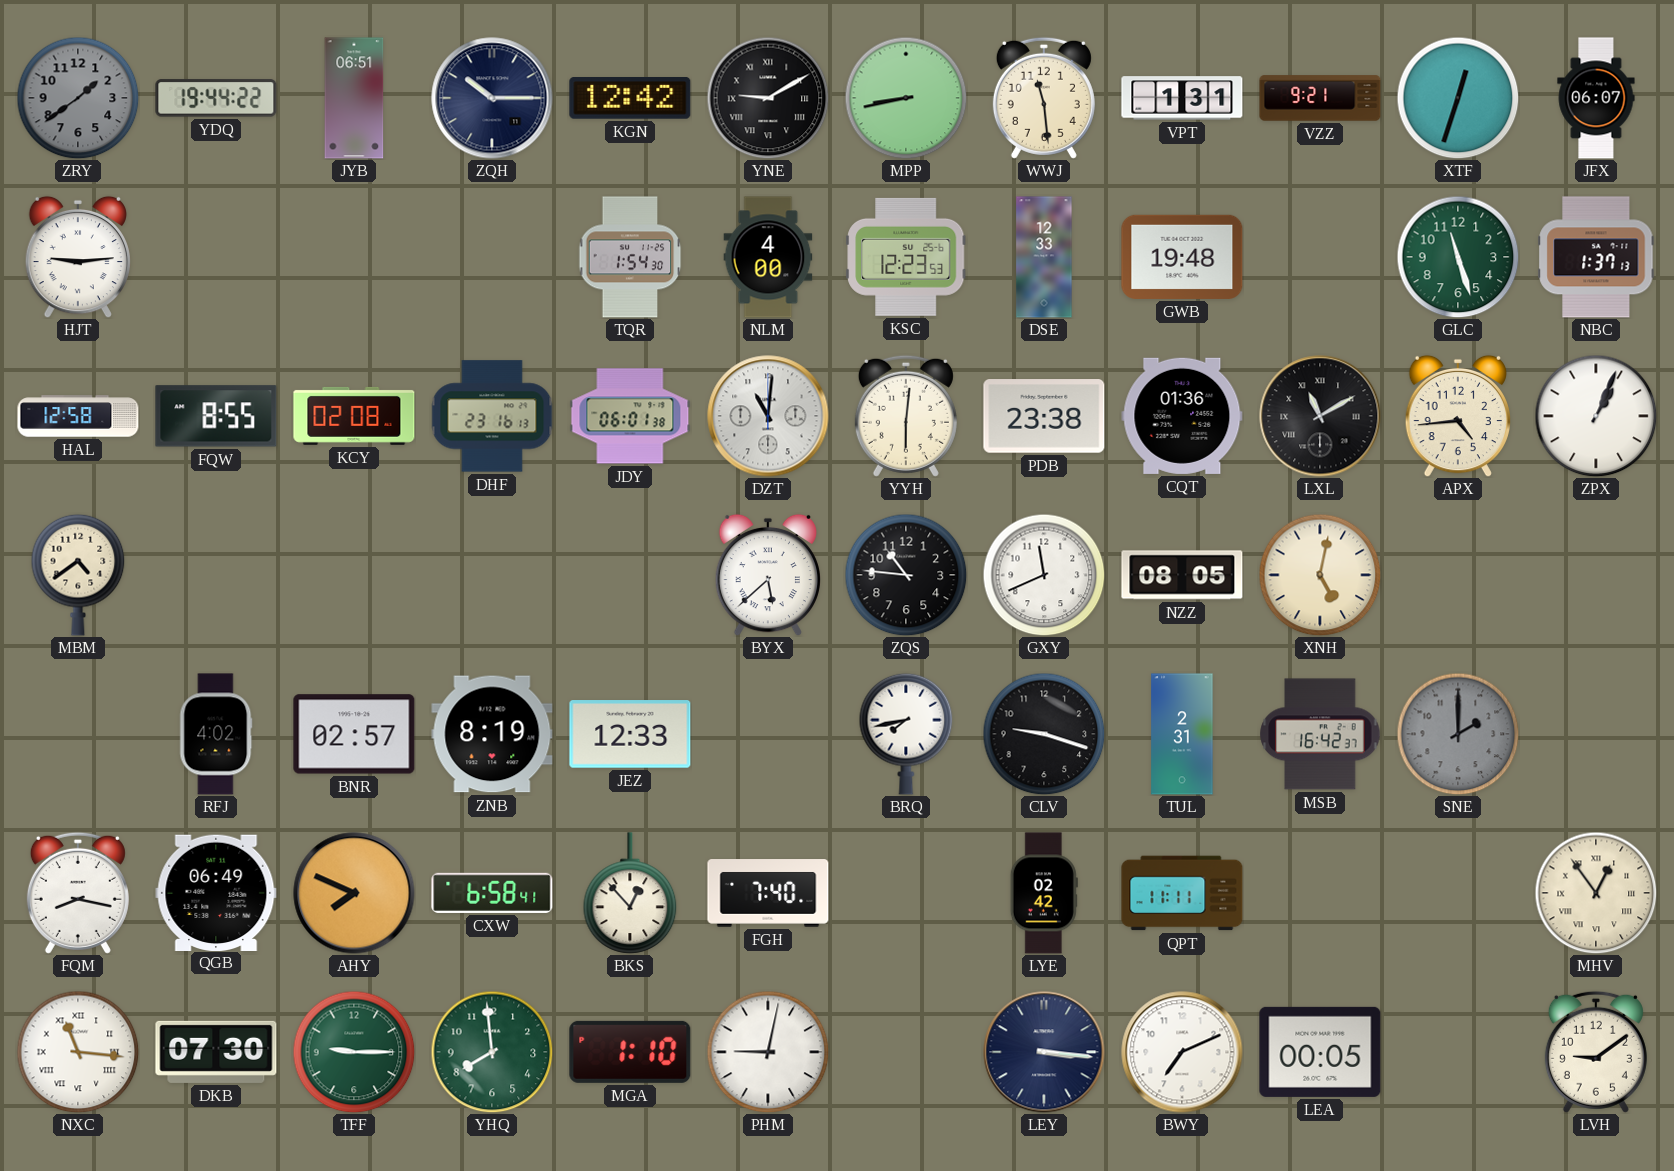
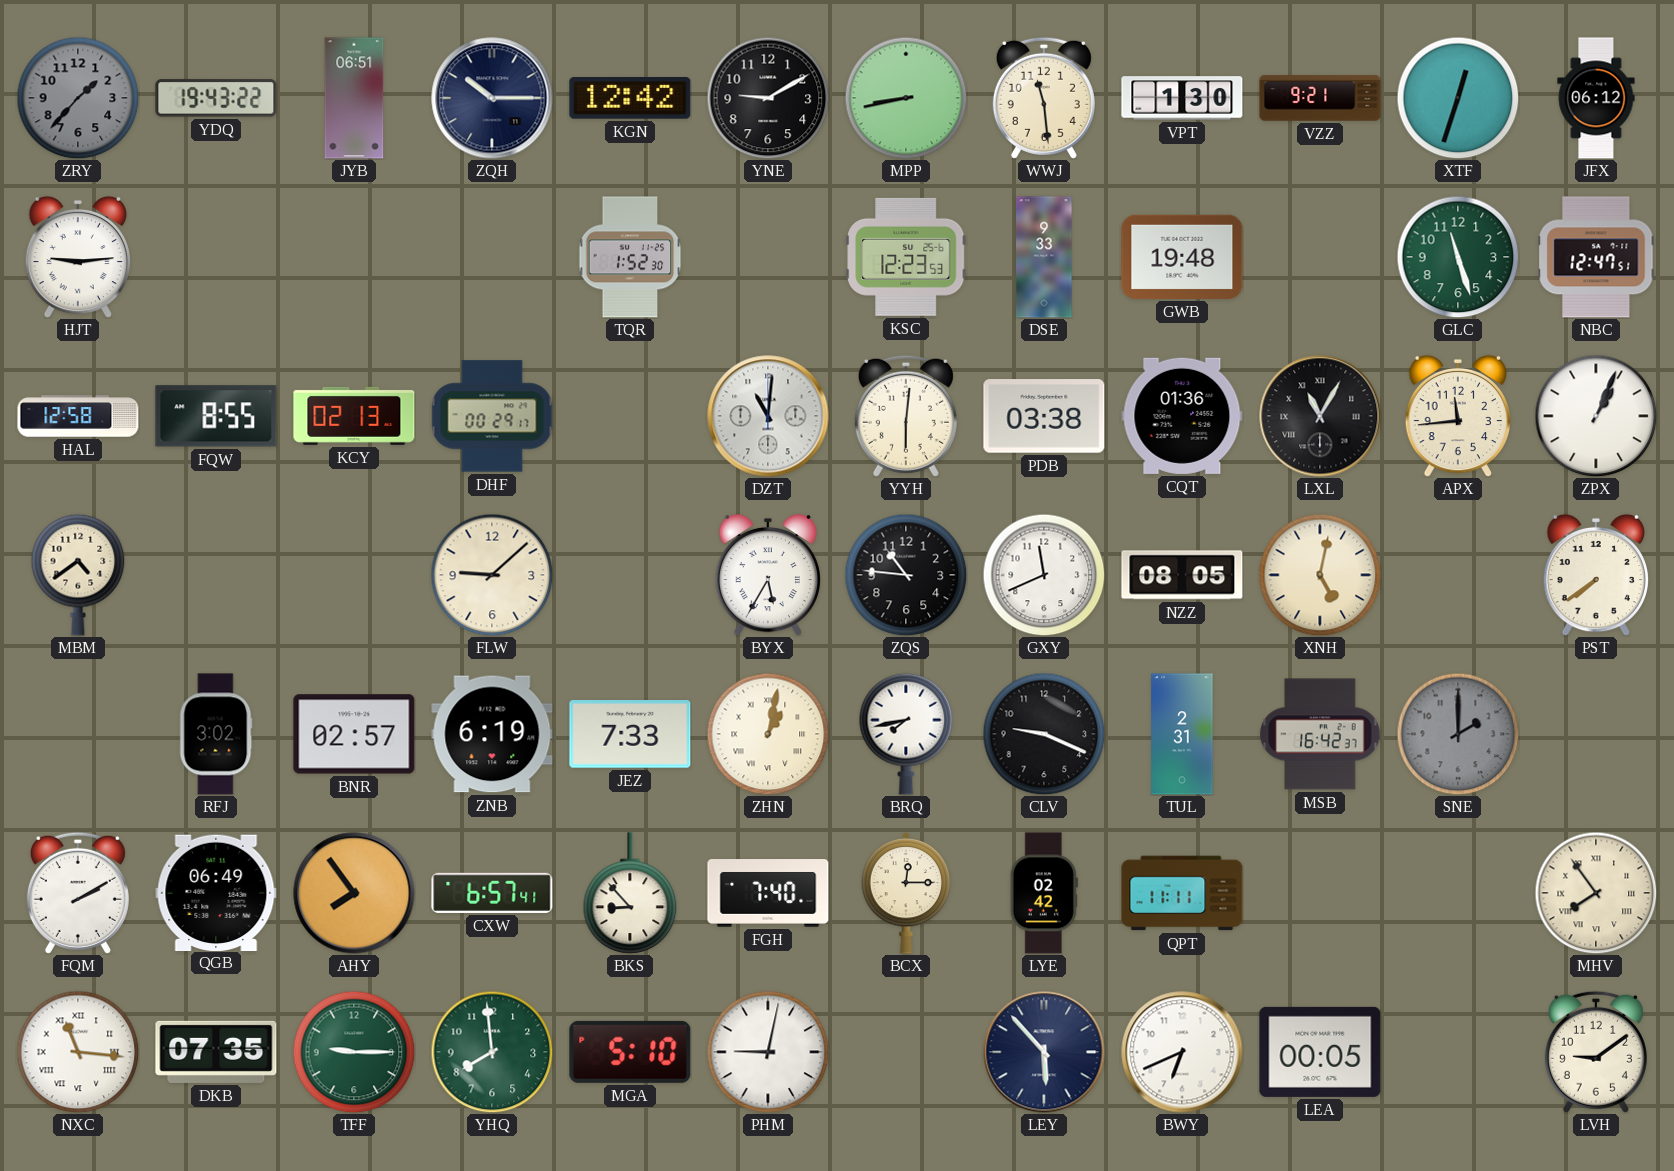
ZRY: 1:39 -> 1:37 (78, 98)
YDQ: 19:44 -> 19:43 (216, 98)
YNE numerals: Roman -> Arabic (768, 98)
VPT: 1:31 -> 1:30 (1182, 98)
JFX: 06:07 -> 06:12 (1596, 98)
TQR: 1:54 -> 1:52 (630, 257)
NLM: 4:00 -> none (768, 257)
DSE: 12:33 -> 9:33 (1044, 257)
NBC: 1:37 -> 12:47 (1596, 257)
KCY: 02:08 -> 02:13 (354, 416)
DHF: 23:16 -> 00:29 (492, 416)
JDY: 06:01 -> none (630, 416)
PDB: 23:38 -> 03:38 (1044, 416)
LXL: 11:10 -> 11:05 (1320, 416)
APX: 4:44 -> 11:44 (1457, 416)
FLW: none -> 9:08 (492, 575)
BYX: 5:38 -> 5:35 (767, 575)
PST: none -> 7:39 (1595, 575)
RFJ: 4:02 -> 3:02 (216, 734)
ZNB: 8:19 -> 6:19 (492, 734)
JEZ: 12:33 -> 7:33 (630, 734)
ZHN: none -> 1:02 (768, 734)
CLV: 9:18 -> 9:19 (1044, 734)
FQM: 8:17 -> 2:10 (78, 893)
AHY: 7:49 -> 7:54 (354, 893)
CXW: 6:58 -> 6:57 (492, 893)
BKS: 12:53 -> 8:53 (630, 893)
BCX: none -> 12:15 (906, 893)
MHV: 12:54 -> 7:54 (1596, 893)
DKB: 07:30 -> 07:35 (216, 1052)
MGA: 1:10 -> 5:10 (630, 1052)
LEY: 3:16 -> 5:53 (1044, 1052)
BWY: 7:11 -> 6:41 (1182, 1052)
